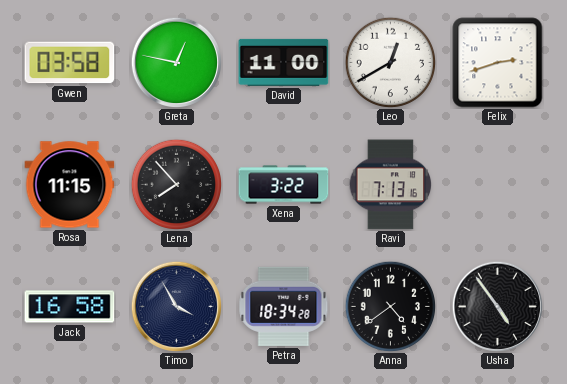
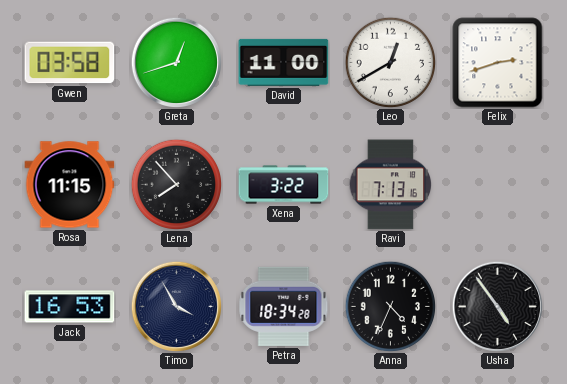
Greta: 12:47 -> 12:42 (176, 62)
Jack: 16:58 -> 16:53 (70, 307)
Anna: 4:39 -> 4:34 (390, 306)
